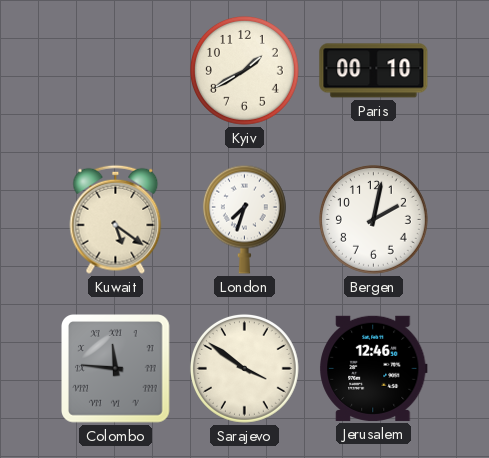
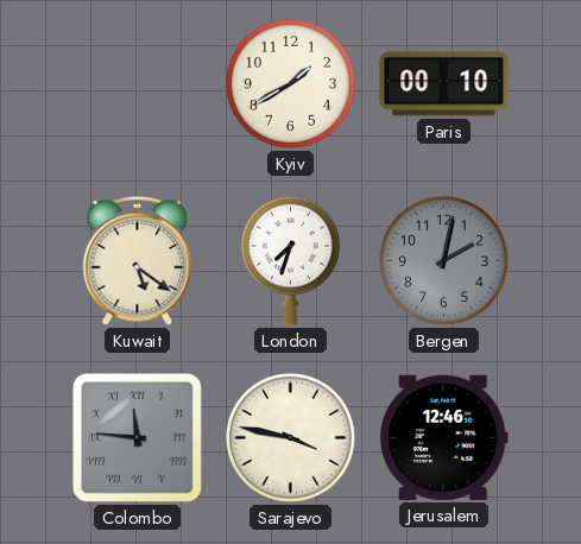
Bergen dial: white -> grey (443, 260)
Sarajevo: 3:51 -> 3:47 (290, 437)
